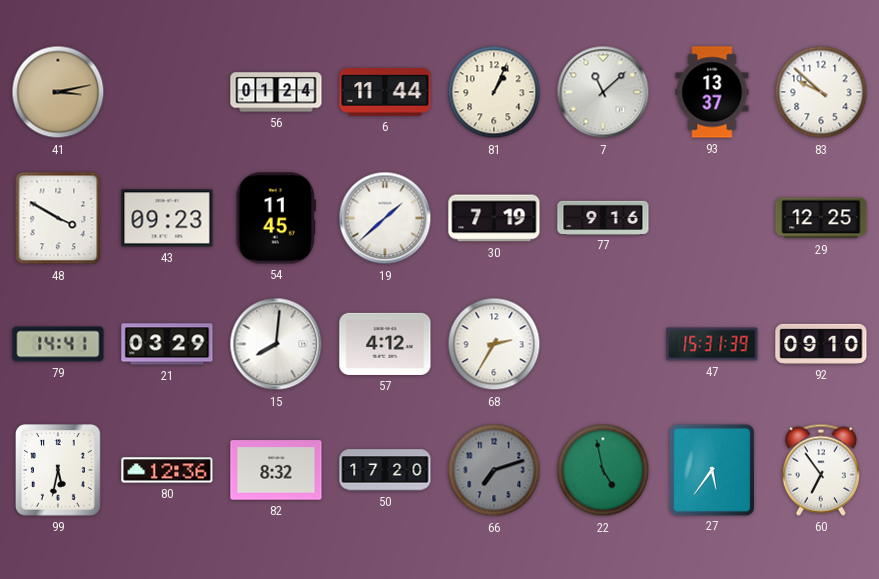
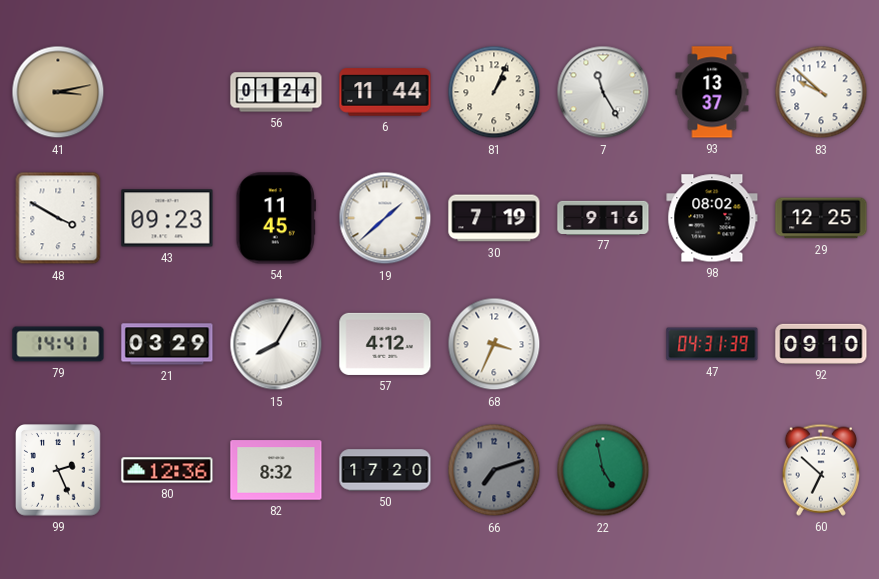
7: 11:08 -> 11:25 (603, 92)
98: none -> 08:02 (712, 218)
15: 8:01 -> 8:05 (276, 344)
68: 2:35 -> 3:34 (494, 344)
47: 15:31 -> 04:31 (712, 344)
99: 5:32 -> 2:26 (59, 471)
27: 5:36 -> none (711, 469)
60: 6:54 -> 6:52 (821, 470)
